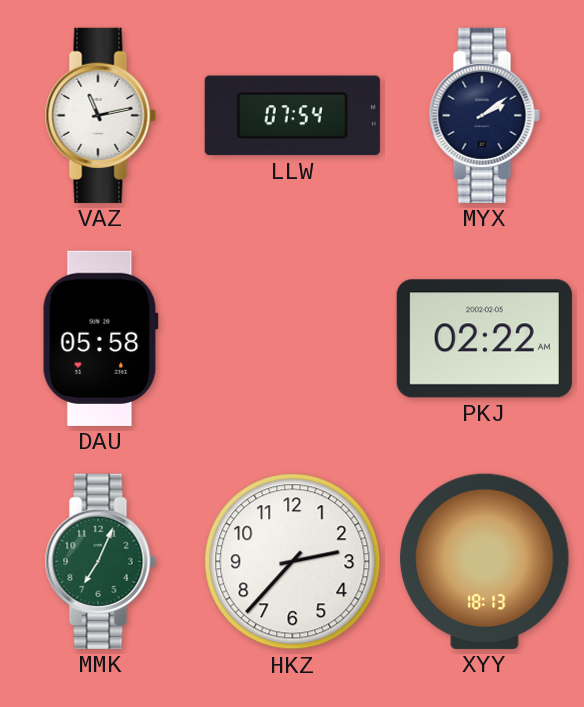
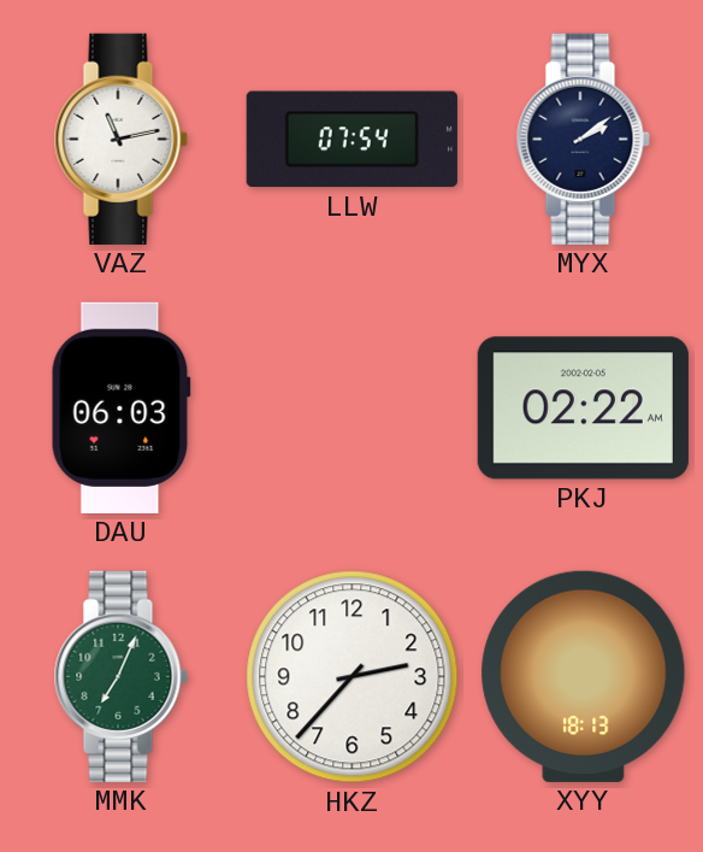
DAU: 05:58 -> 06:03 (120, 407)
